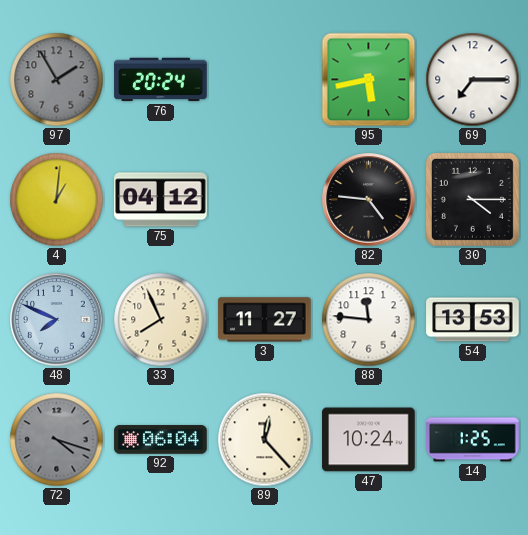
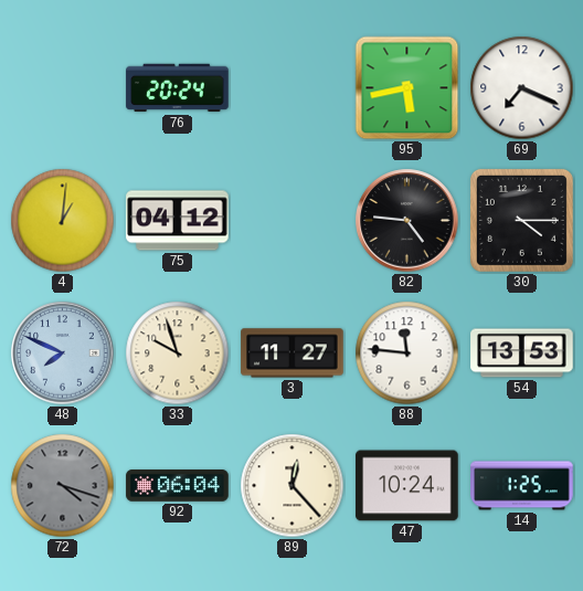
97: 1:55 -> none (57, 80)
69: 7:15 -> 7:19 (522, 88)
33: 7:56 -> 9:57 (178, 353)
